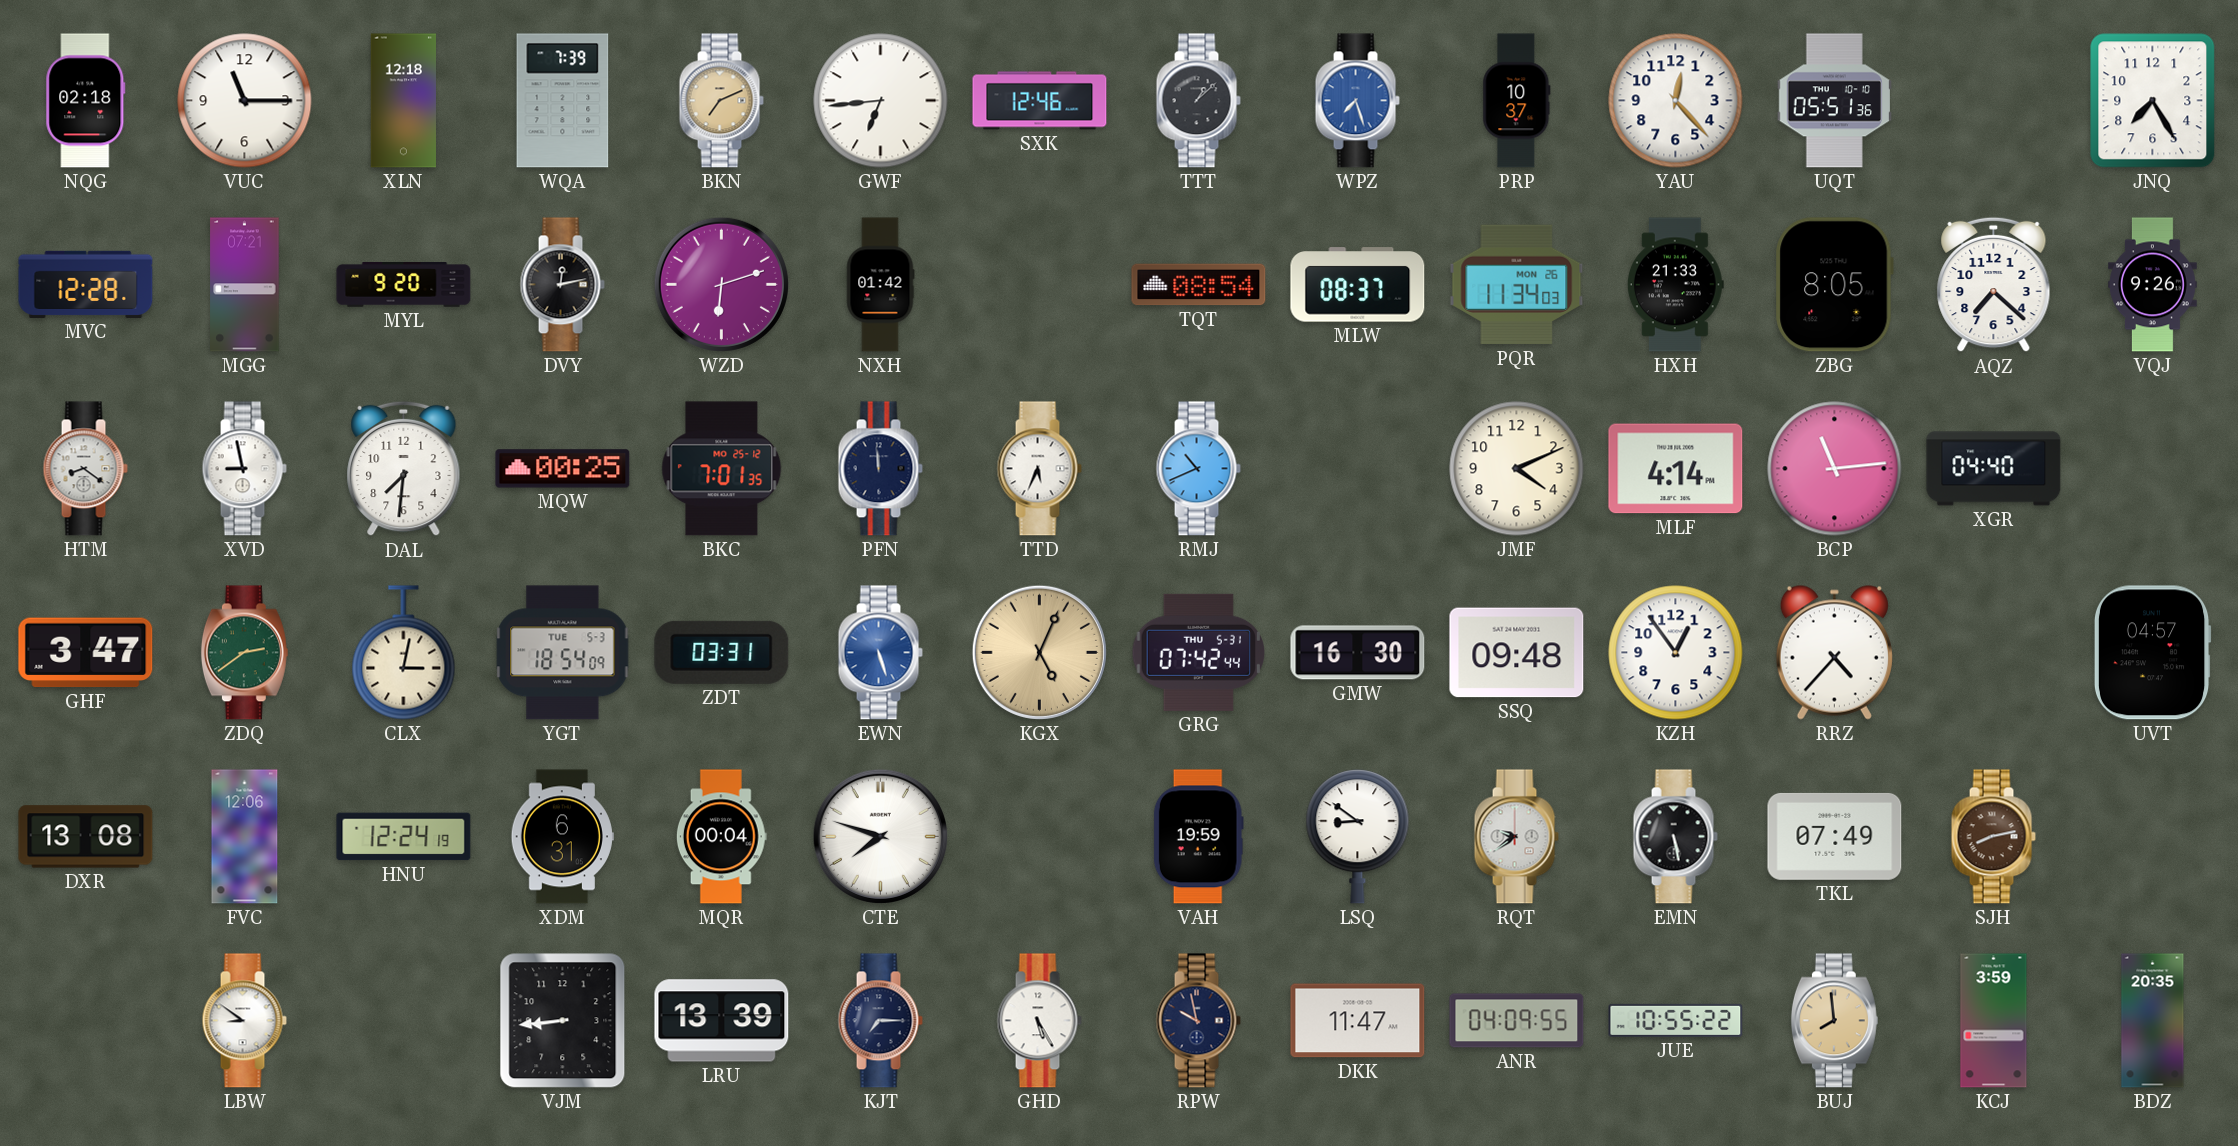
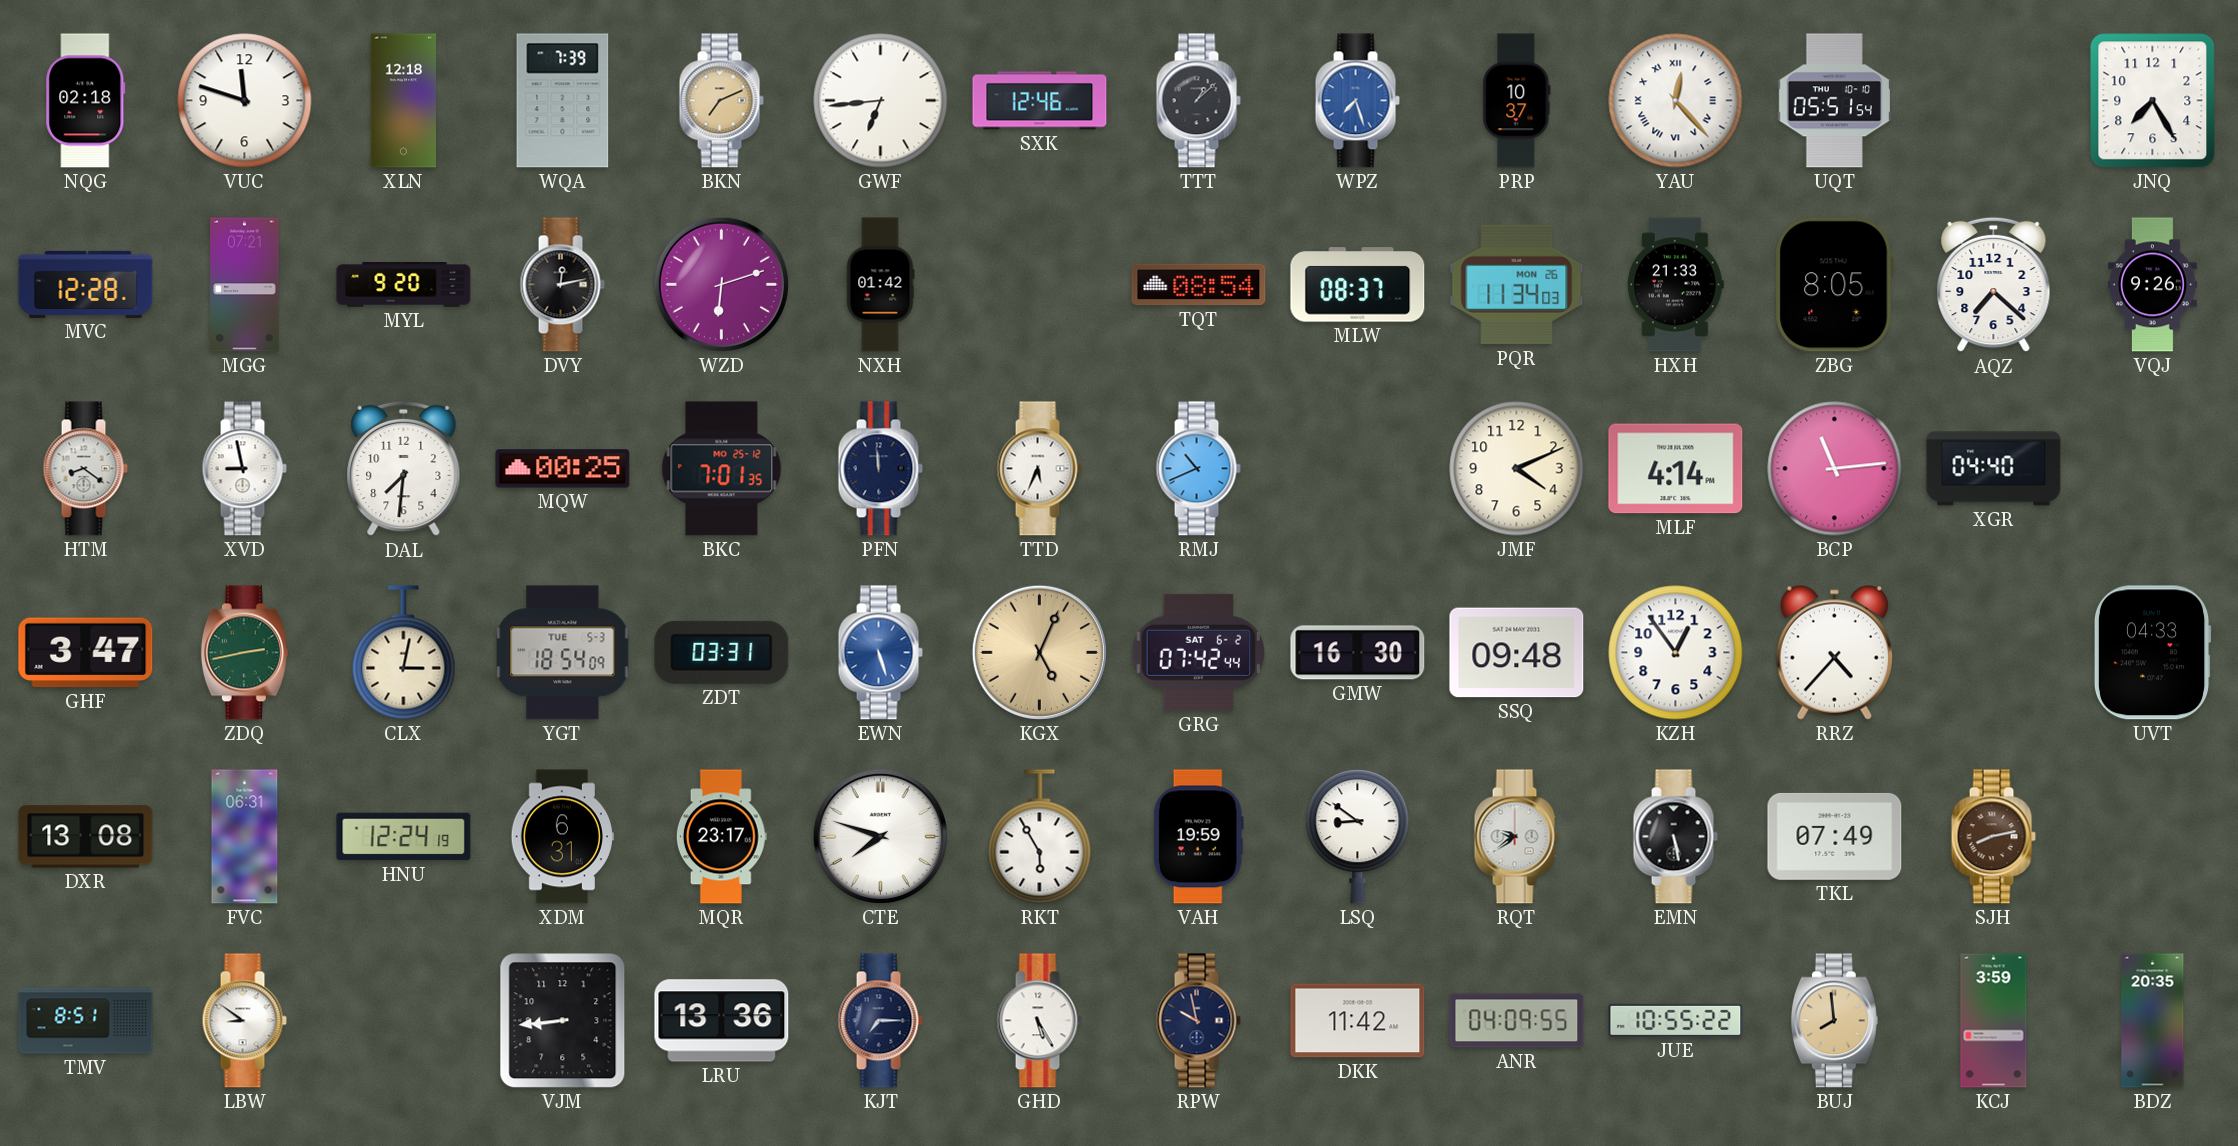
VUC: 11:15 -> 11:48 (245, 101)
YAU numerals: Arabic -> Roman (1676, 101)
UQT: 05:51:36 -> 05:51:54 (1834, 101)
ZDQ: 2:39 -> 2:43 (244, 653)
GRG date: THU 5-31 -> SAT 6-2 (1198, 652)
UVT: 04:57 -> 04:33 (2152, 653)
FVC: 12:06 -> 06:31 (245, 837)
MQR: 00:04 -> 23:17 (721, 837)
RKT: none -> 5:55 (1040, 837)
TMV: none -> 8:51 (86, 1021)
LRU: 13:39 -> 13:36 (722, 1021)
DKK: 11:47 -> 11:42 (1358, 1021)
